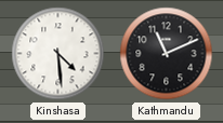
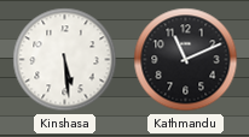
Kinshasa: 4:29 -> 5:29 (65, 60)
